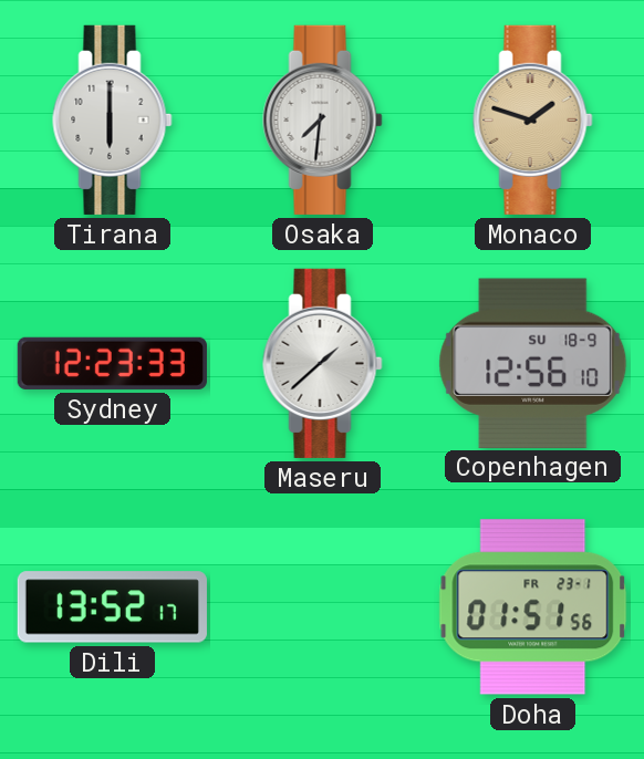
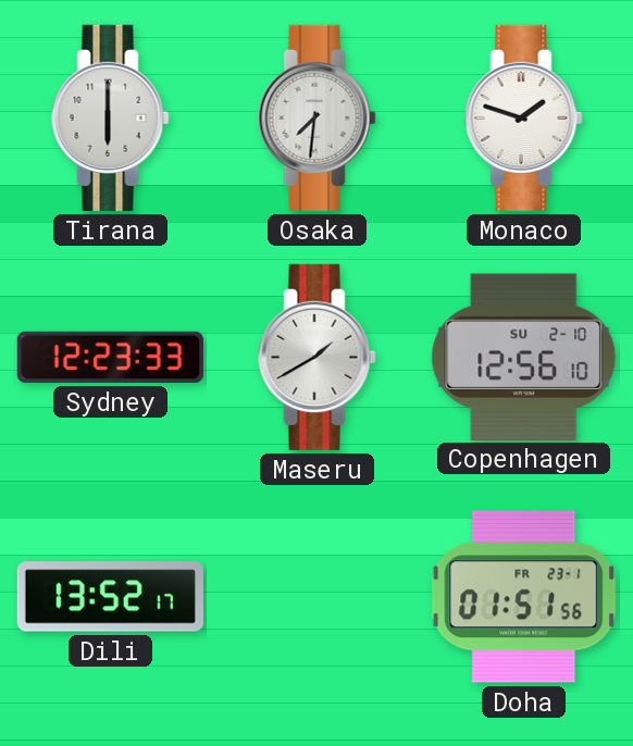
Monaco dial: champagne -> white (524, 117)
Maseru: 1:38 -> 1:40 (318, 357)
Copenhagen date: SU 18-9 -> SU 2-10 (524, 357)
